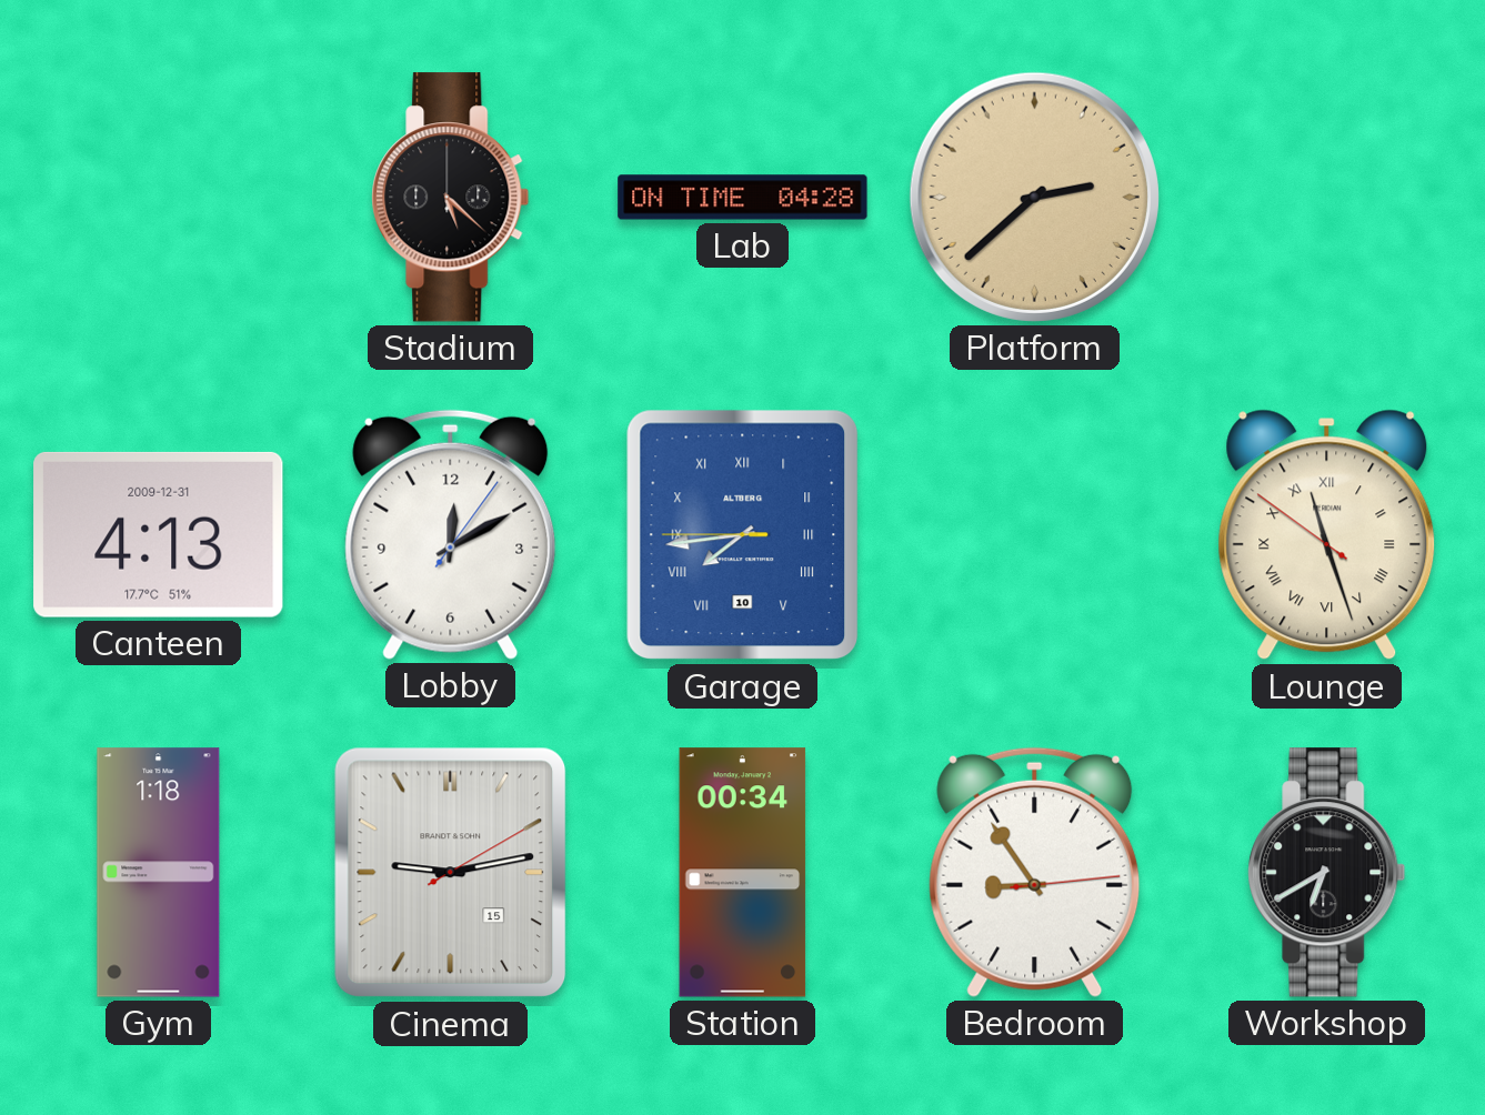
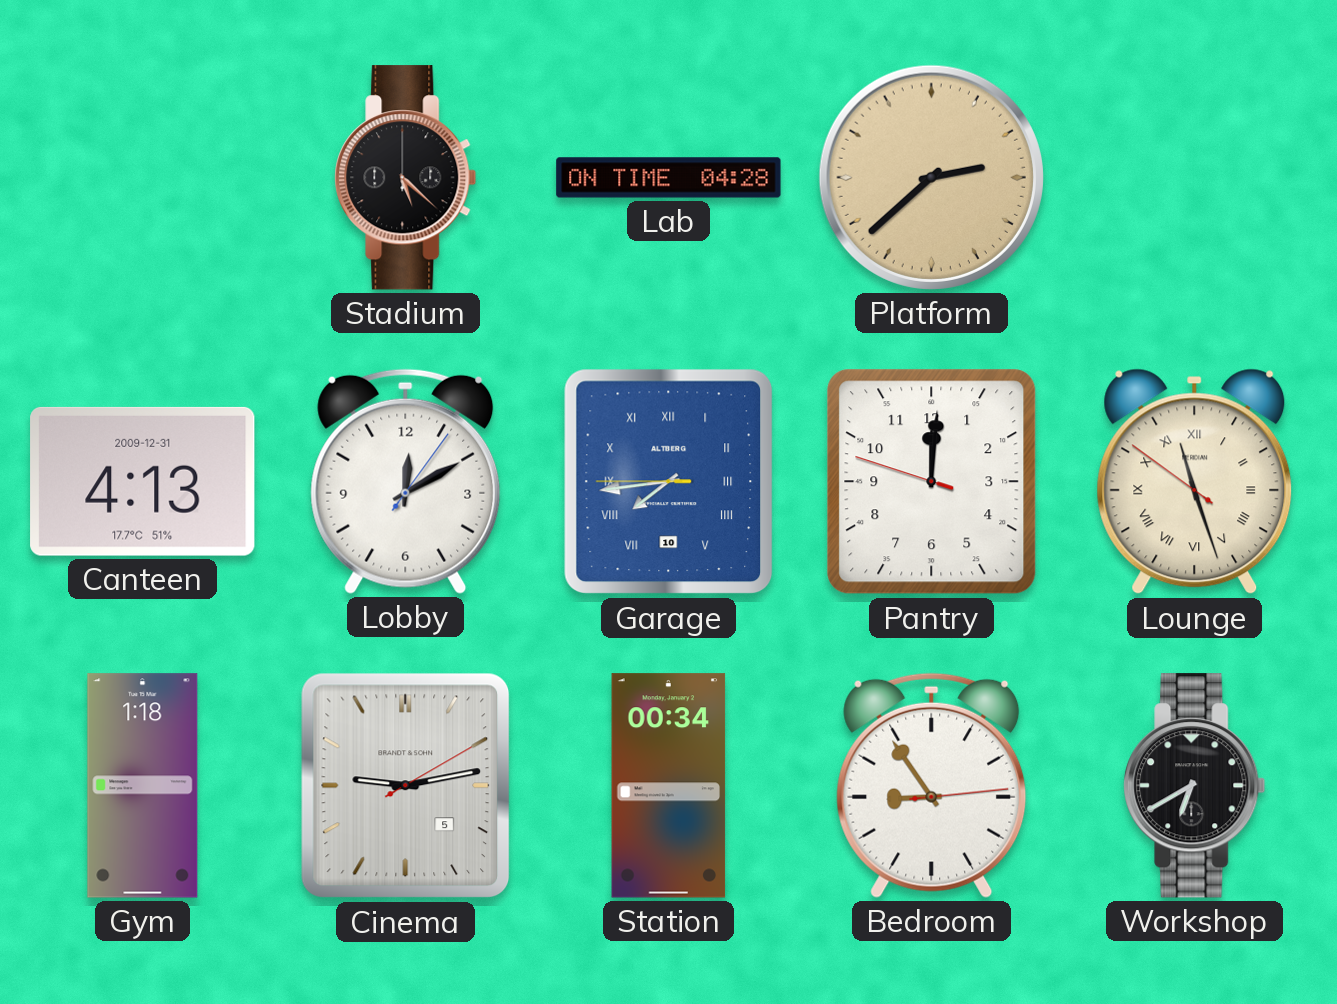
Pantry: none -> 12:00 (932, 482)
Cinema date: 15 -> 5 (406, 786)
